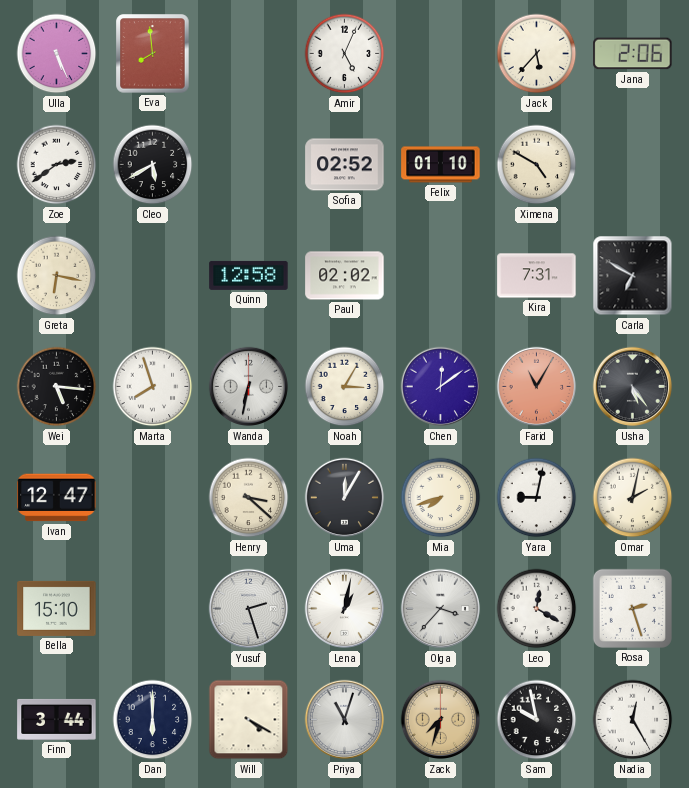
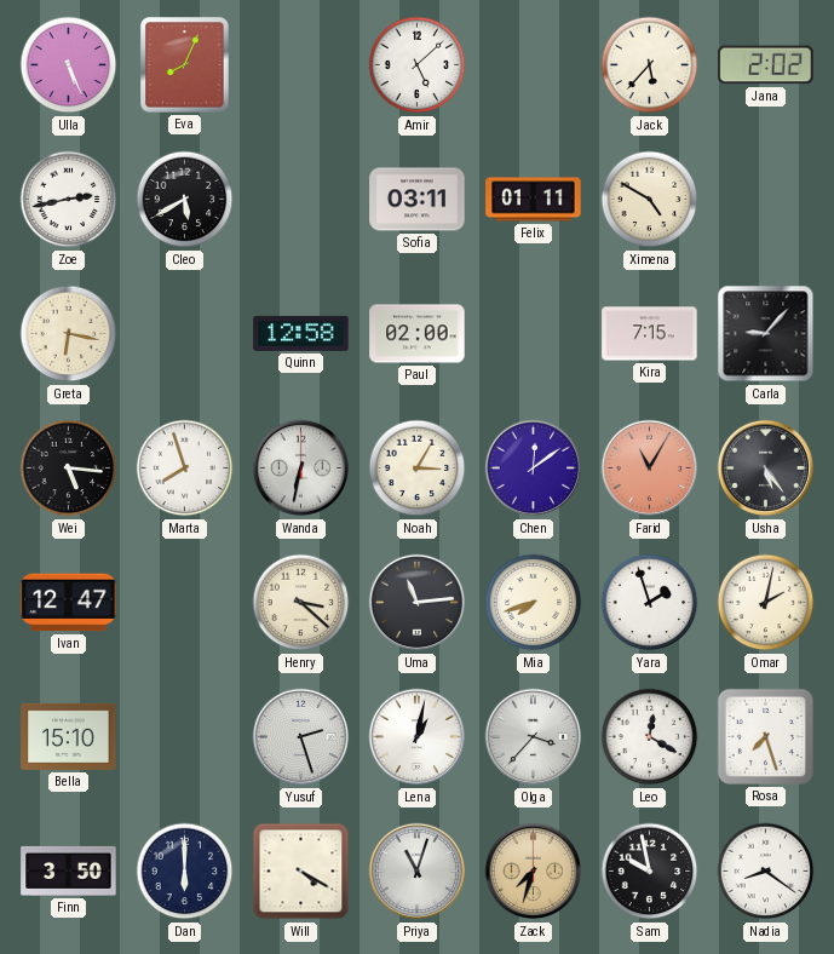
Eva: 7:59 -> 8:04 (185, 65)
Amir: 5:04 -> 5:08 (418, 65)
Jana: 2:06 -> 2:02 (766, 65)
Zoe: 2:39 -> 2:43 (69, 200)
Sofia: 02:52 -> 03:11 (418, 200)
Felix: 01:10 -> 01:11 (534, 200)
Paul: 02:02 -> 02:00 (418, 334)
Kira: 7:31 -> 7:15 (650, 334)
Carla: 6:50 -> 9:07 (766, 334)
Uma: 12:05 -> 11:14 (418, 603)
Yara: 9:02 -> 1:57 (650, 603)
Rosa: 2:27 -> 7:27 (765, 736)
Finn: 3:44 -> 3:50 (69, 870)
Nadia: 12:25 -> 8:21 (766, 872)
